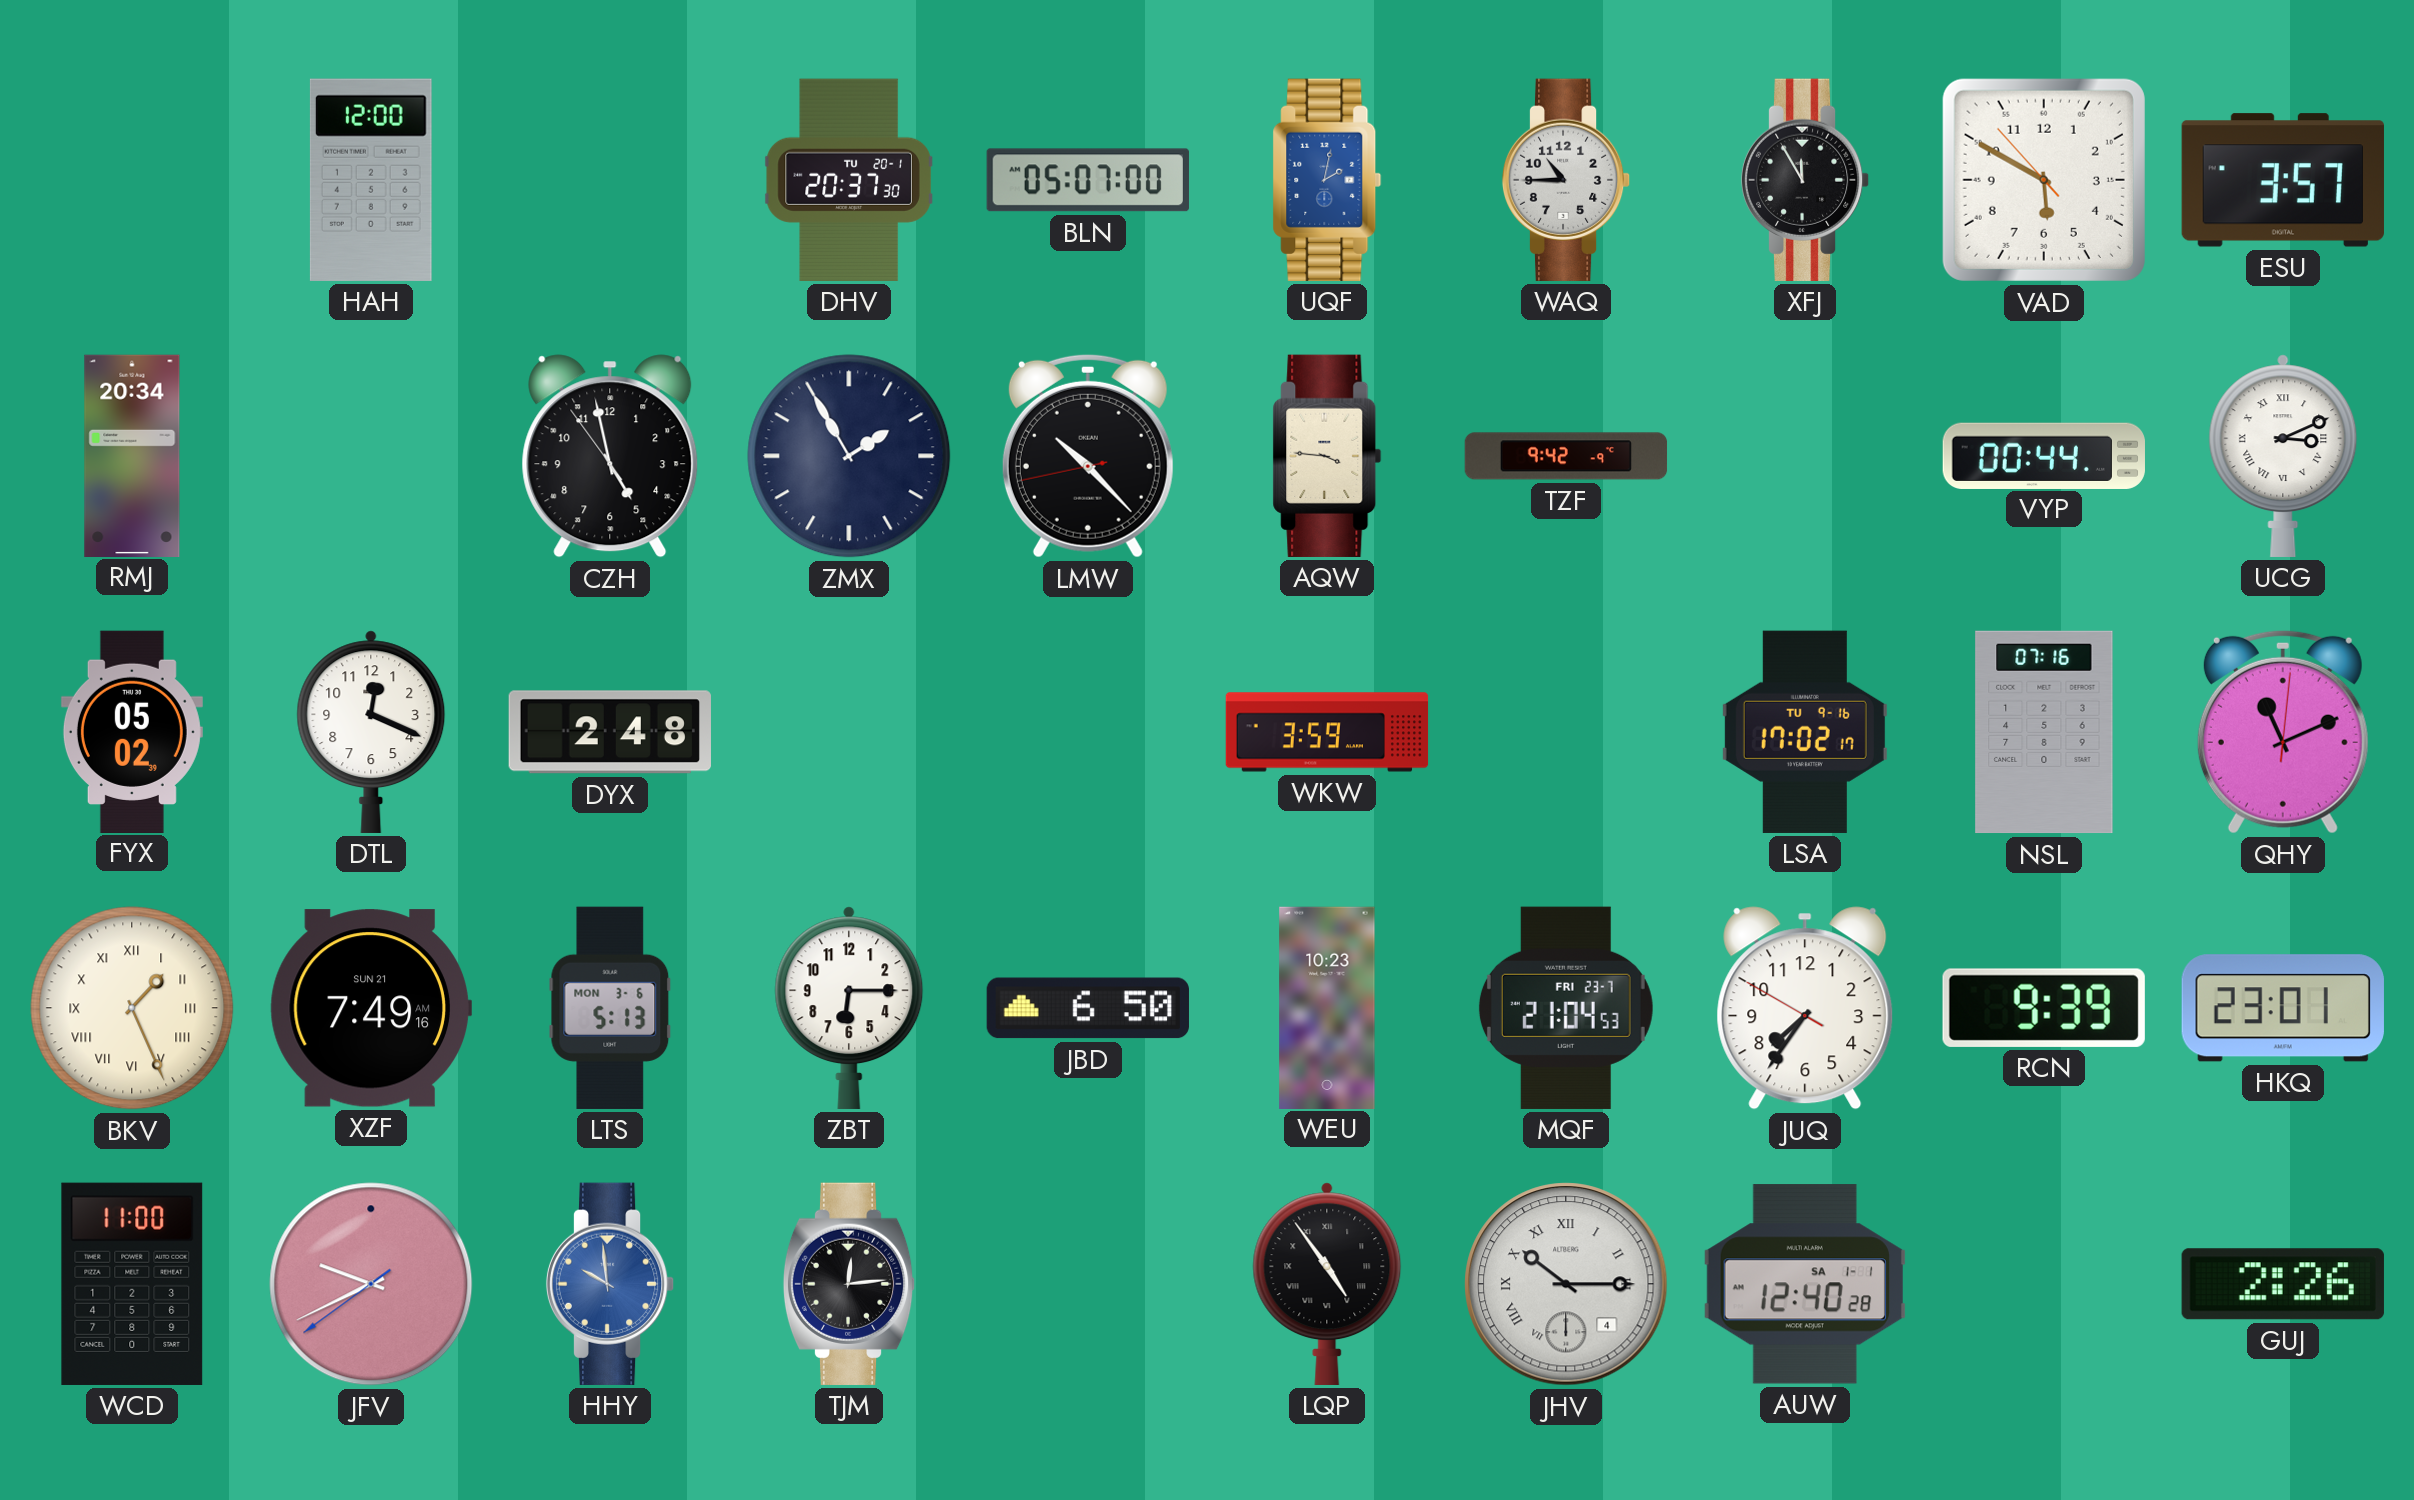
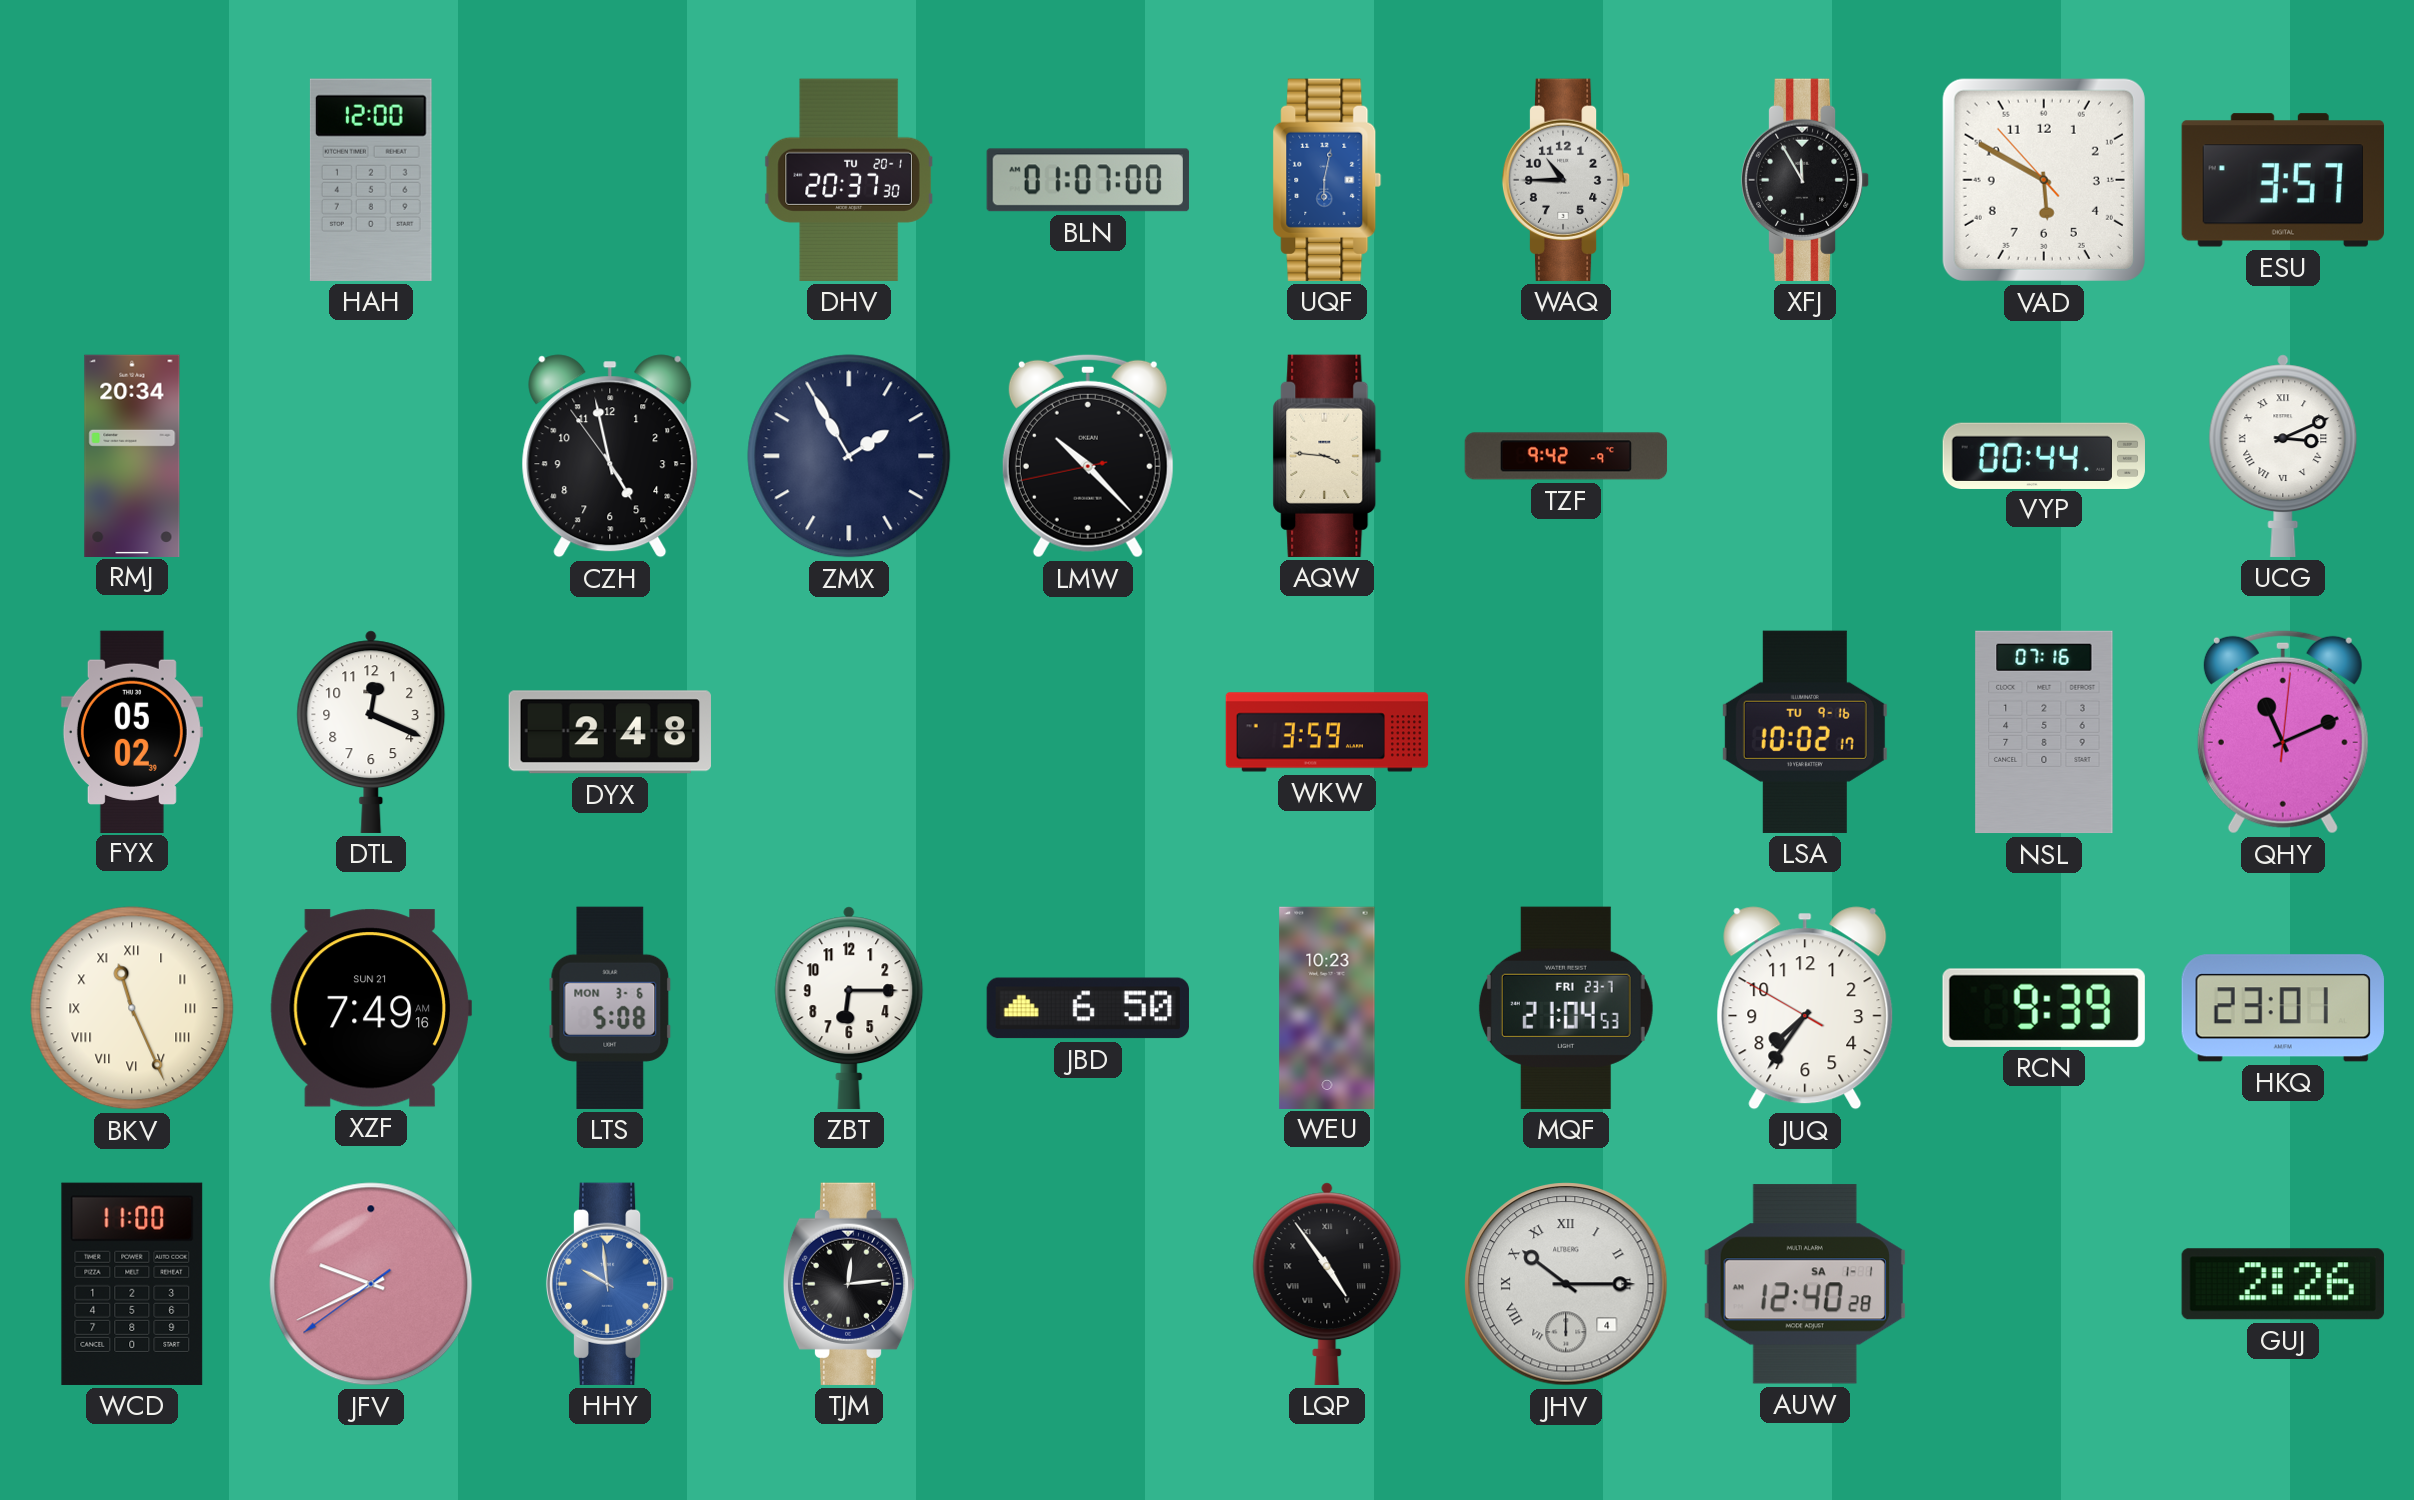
BLN: 05:07 -> 01:07 (1088, 180)
UQF: 2:02 -> 6:02 (1327, 180)
LSA: 17:02 -> 10:02 (1805, 732)
BKV: 1:26 -> 11:26 (132, 1008)
LTS: 5:13 -> 5:08 (610, 1008)
